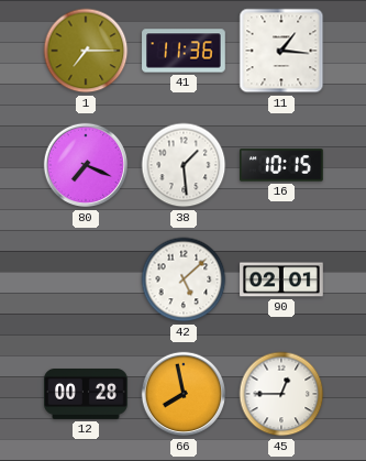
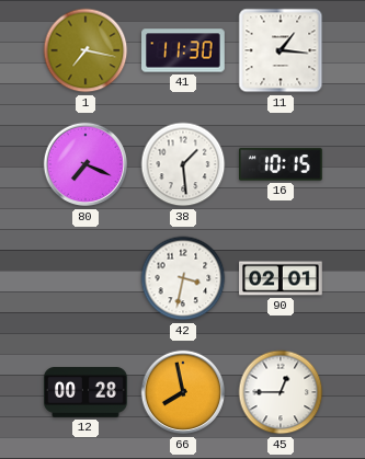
1: 7:15 -> 7:17 (85, 50)
41: 11:36 -> 11:30 (183, 50)
42: 5:08 -> 3:32 (183, 278)
